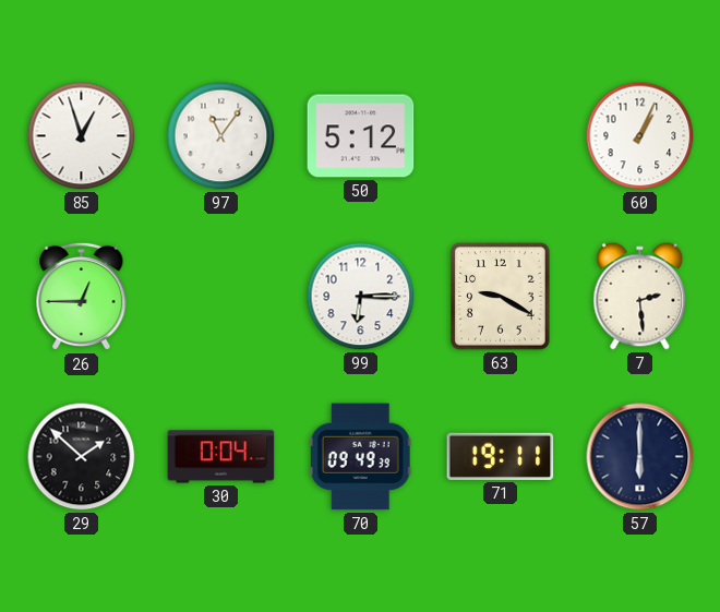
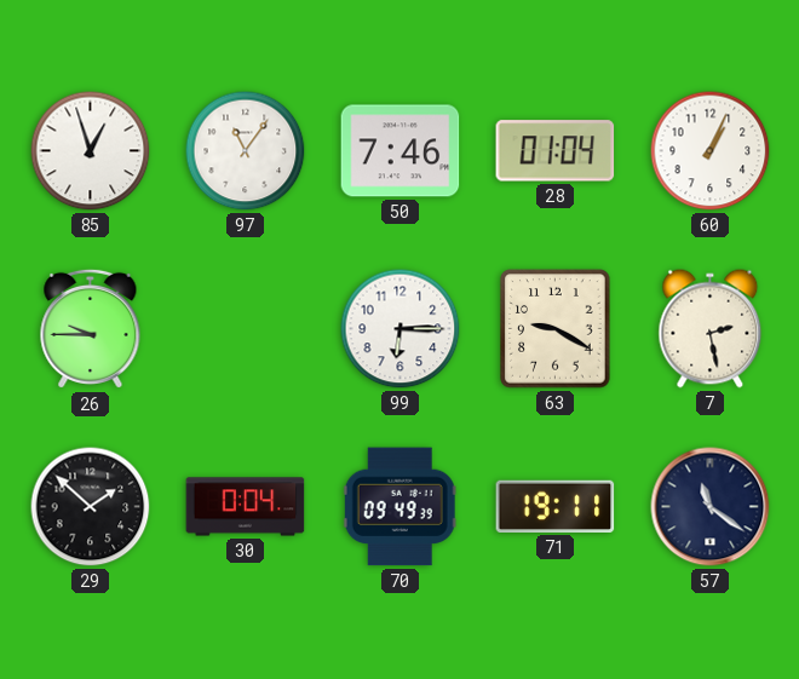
50: 5:12 -> 7:46 (401, 151)
28: none -> 01:04 (556, 151)
26: 12:45 -> 9:45 (91, 329)
7: 2:29 -> 2:28 (711, 329)
57: 6:00 -> 11:21 (711, 507)
